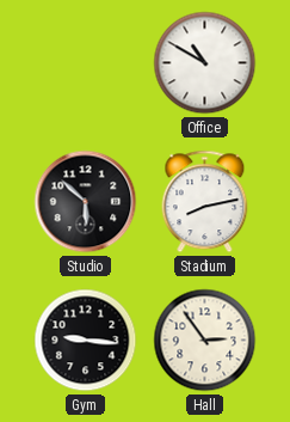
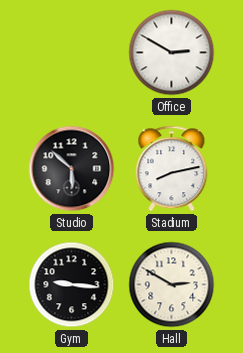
Office: 10:50 -> 2:50 (172, 53)
Hall: 2:54 -> 2:50 (172, 285)
